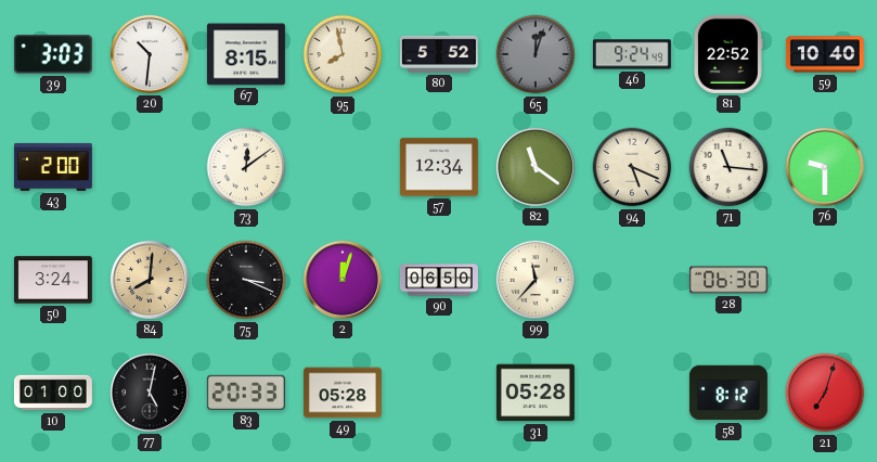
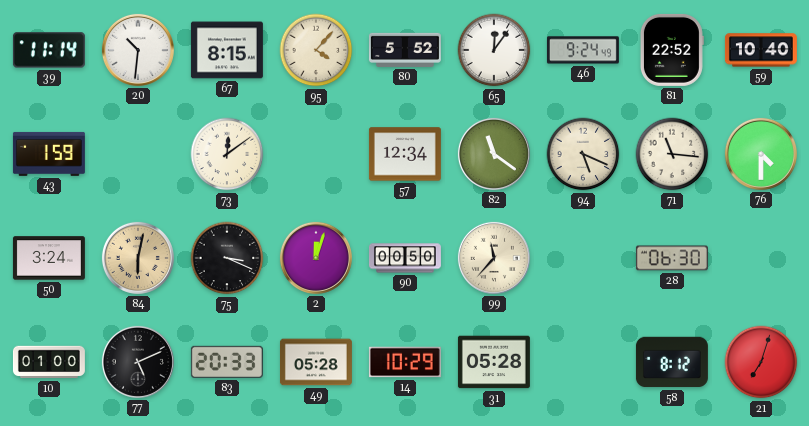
39: 3:03 -> 11:14 (49, 50)
95: 7:58 -> 4:07 (316, 50)
65: 12:03 -> 12:06 (494, 50)
65 dial: grey -> white (494, 50)
43: 2:00 -> 1:59 (49, 154)
76: 9:30 -> 4:30 (761, 154)
84: 8:01 -> 6:02 (138, 258)
90: 06:50 -> 00:50 (405, 258)
77: 5:02 -> 5:11 (138, 362)
14: none -> 10:29 (405, 362)
